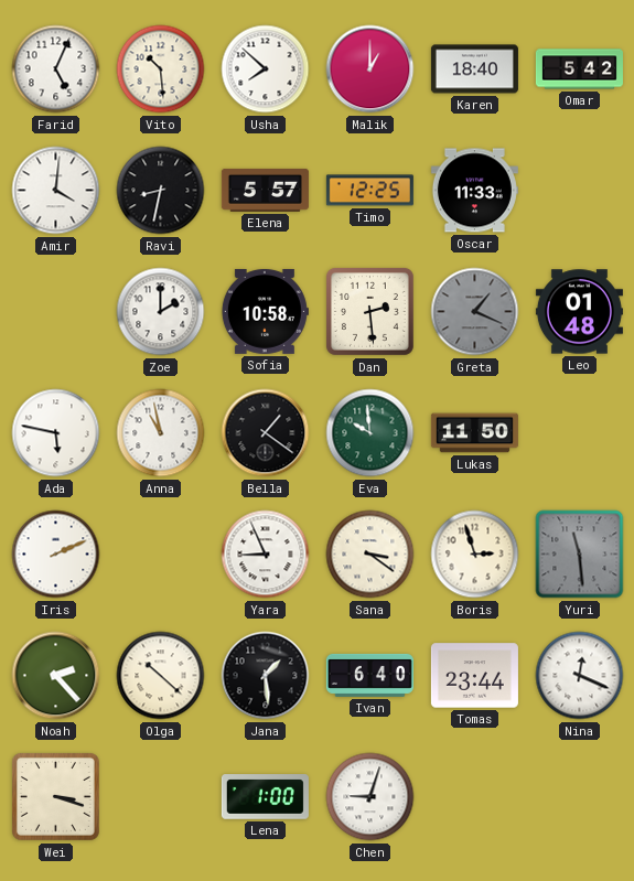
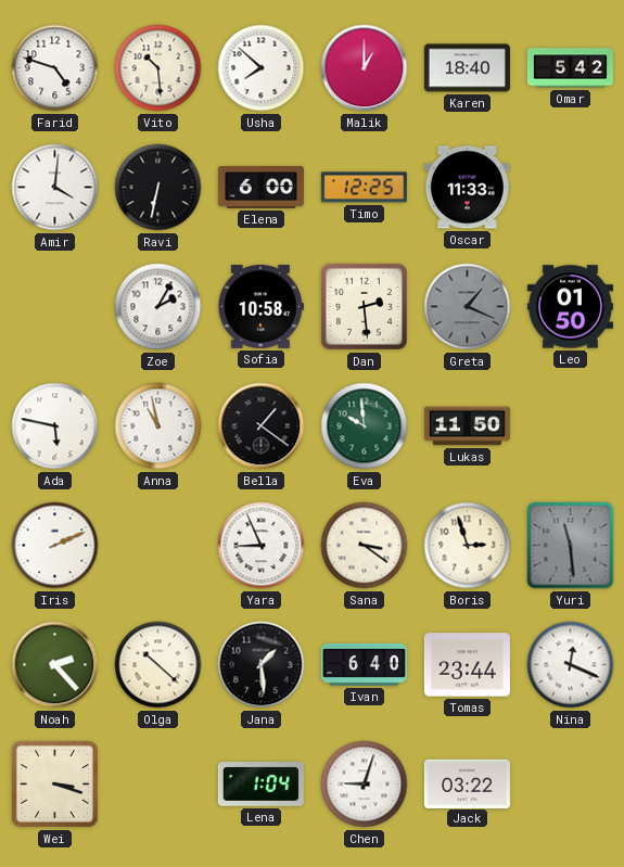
Farid: 5:04 -> 4:48 (55, 68)
Ravi: 8:32 -> 6:32 (158, 188)
Elena: 5:57 -> 6:00 (260, 187)
Zoe: 2:00 -> 2:05 (158, 307)
Leo: 01:48 -> 01:50 (570, 307)
Lena: 1:00 -> 1:04 (260, 785)
Jack: none -> 03:22 (467, 783)
